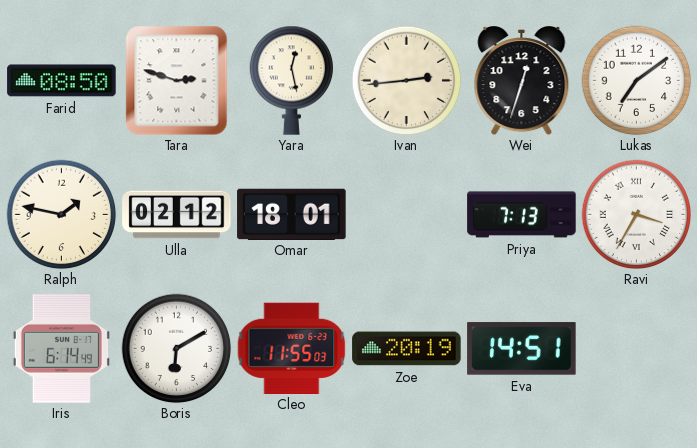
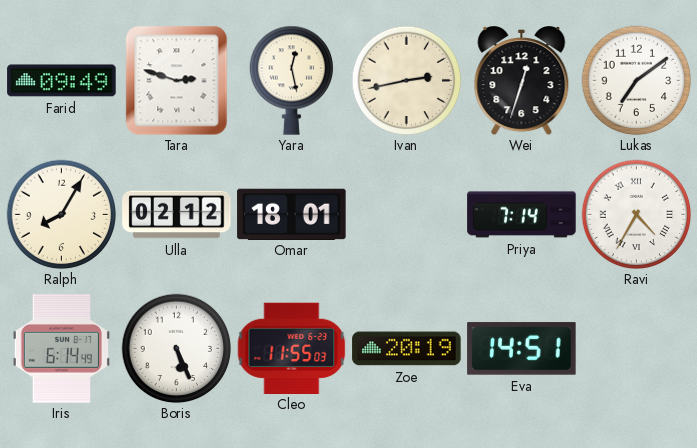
Farid: 08:50 -> 09:49 (62, 81)
Ivan: 2:44 -> 2:43 (406, 80)
Ralph: 1:47 -> 8:05 (61, 214)
Priya: 7:13 -> 7:14 (522, 215)
Ravi: 3:35 -> 4:35 (636, 214)
Boris: 6:10 -> 5:26 (176, 348)
